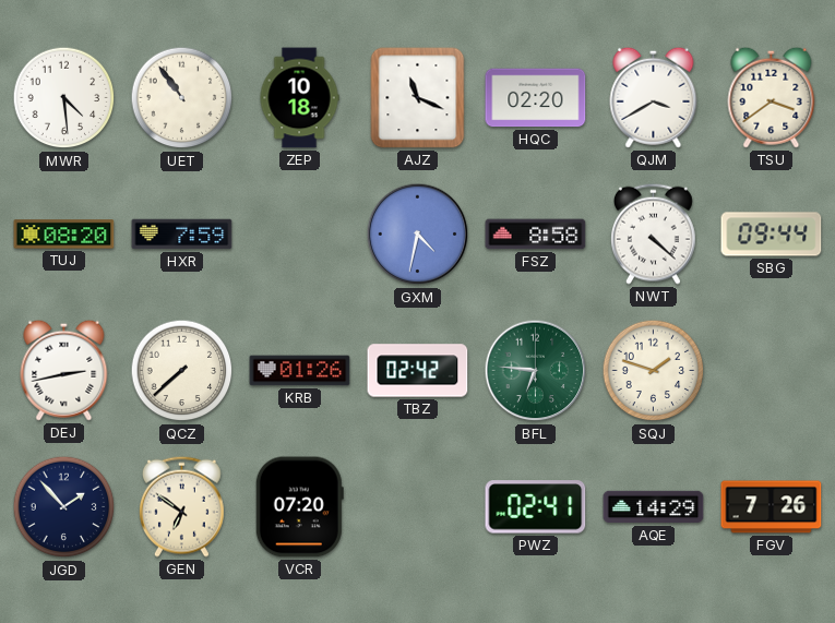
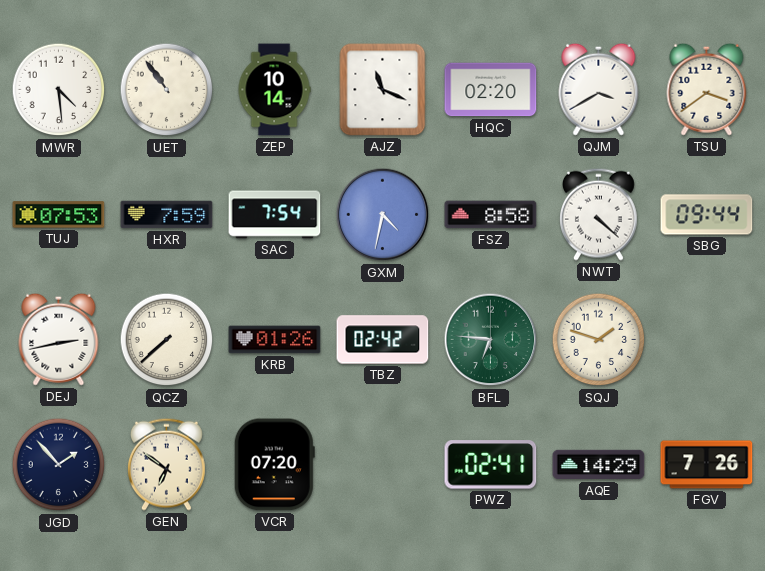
ZEP: 10:18 -> 10:14 (274, 90)
TUJ: 08:20 -> 07:53 (59, 215)
SAC: none -> 7:54 (275, 215)
